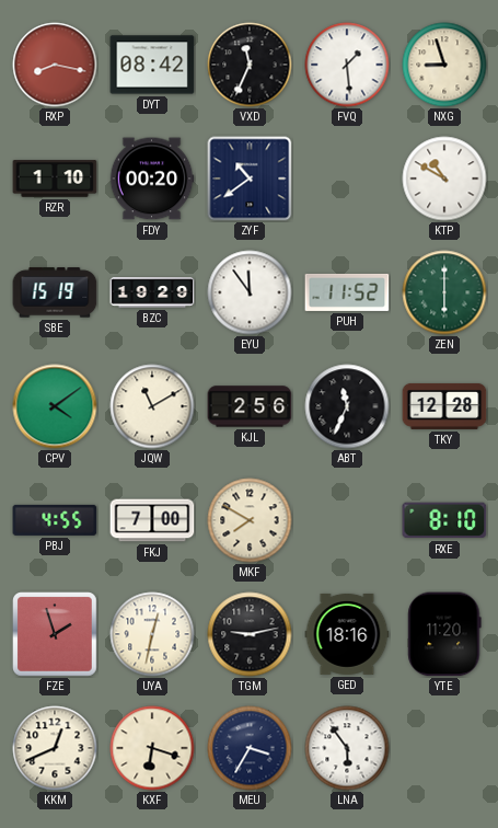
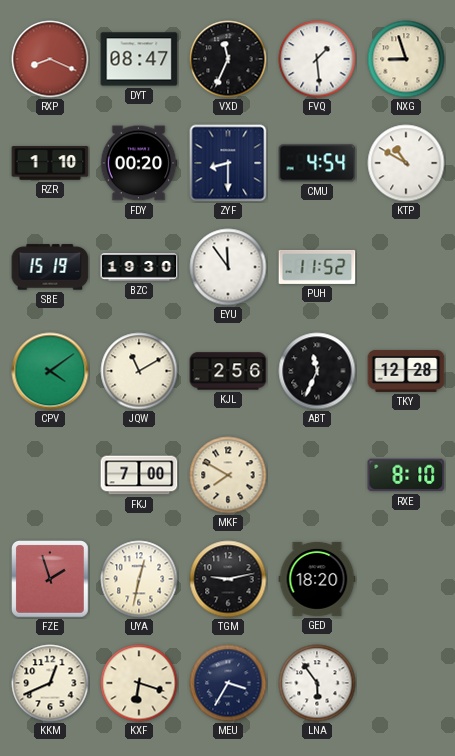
RXP: 8:17 -> 8:19 (50, 59)
DYT: 08:42 -> 08:47 (139, 59)
ZYF: 10:39 -> 8:30 (228, 163)
CMU: none -> 4:54 (317, 163)
BZC: 19:29 -> 19:30 (139, 267)
ZEN: 6:00 -> none (444, 292)
PBJ: 4:55 -> none (55, 520)
GED: 18:16 -> 18:20 (317, 579)
YTE: 11:20 -> none (444, 634)
